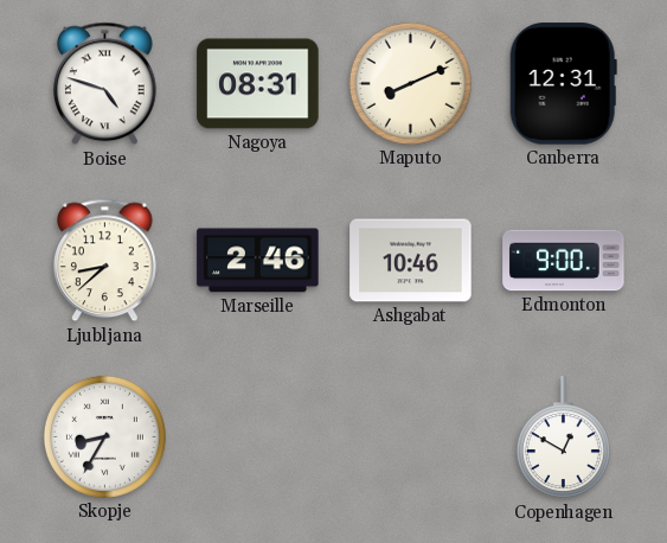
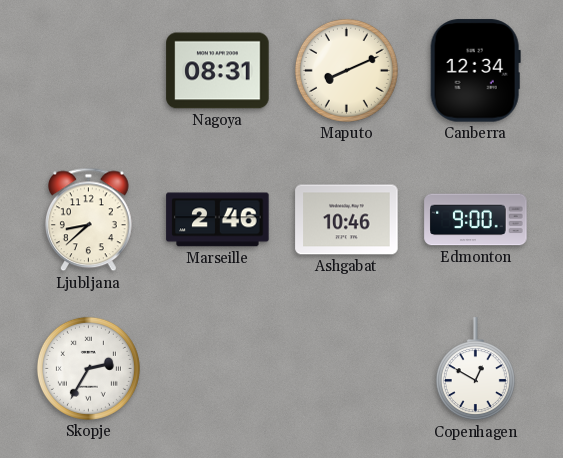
Boise: 4:48 -> none (105, 84)
Canberra: 12:31 -> 12:34 (475, 71)
Skopje: 8:35 -> 2:35 (88, 368)
